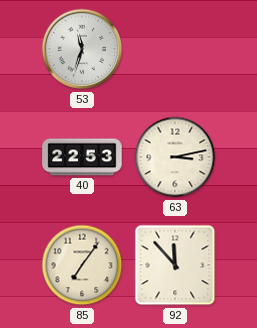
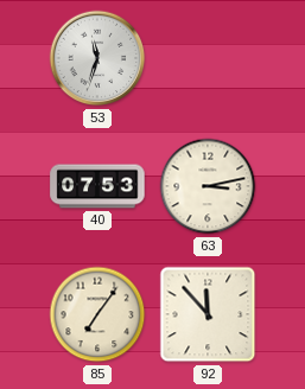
40: 22:53 -> 07:53 (97, 186)
